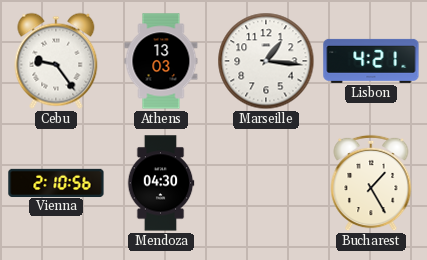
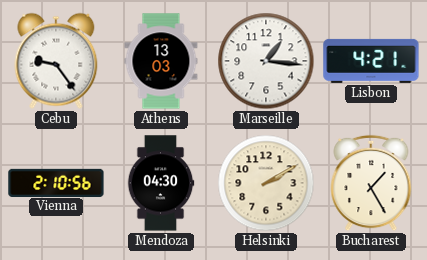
Helsinki: none -> 2:10 (266, 183)
